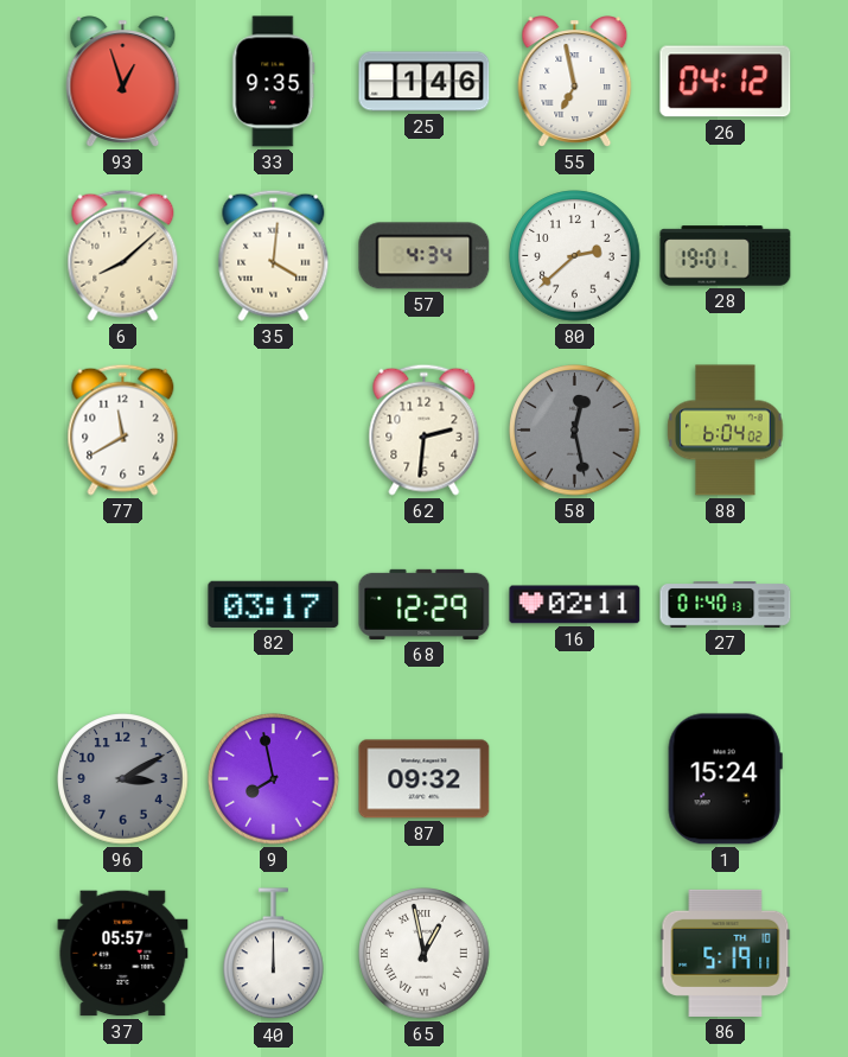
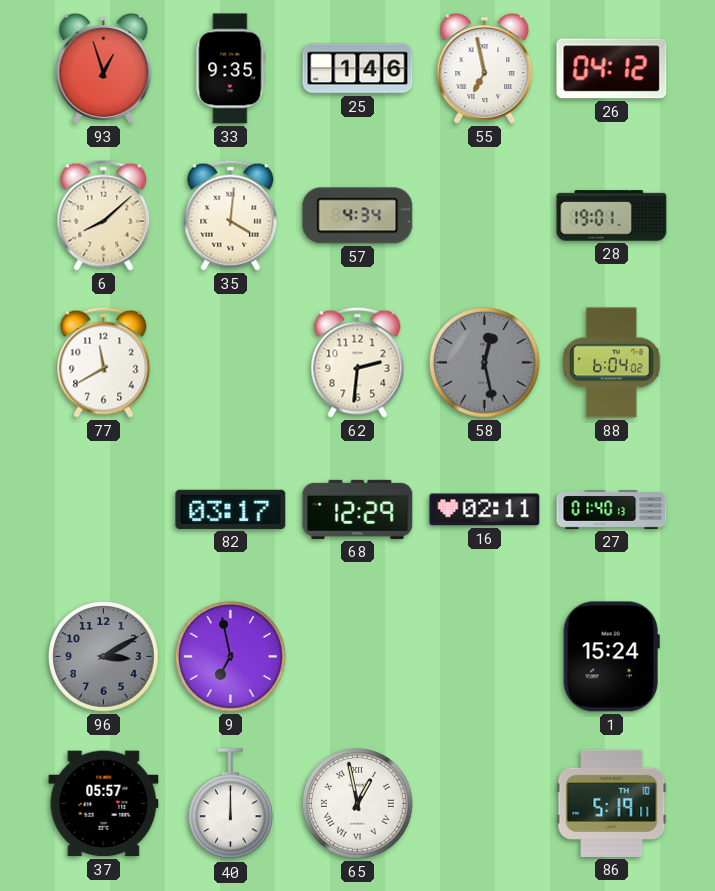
80: 2:38 -> none (575, 256)
9: 7:58 -> 6:58 (231, 657)
87: 09:32 -> none (425, 779)
